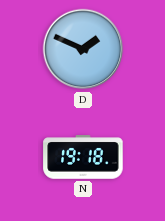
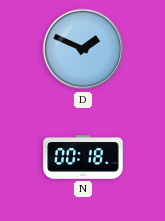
N: 19:18 -> 00:18 (83, 157)
